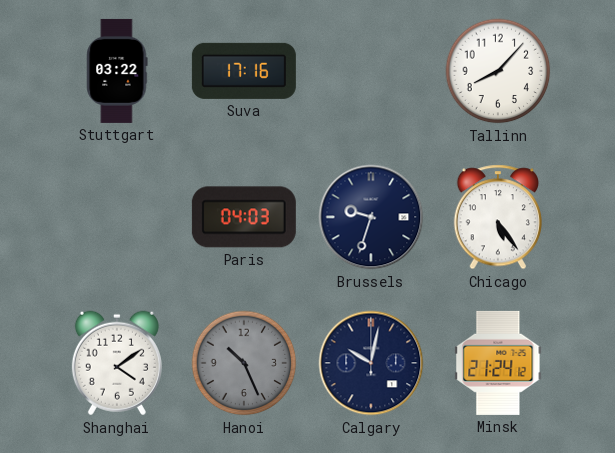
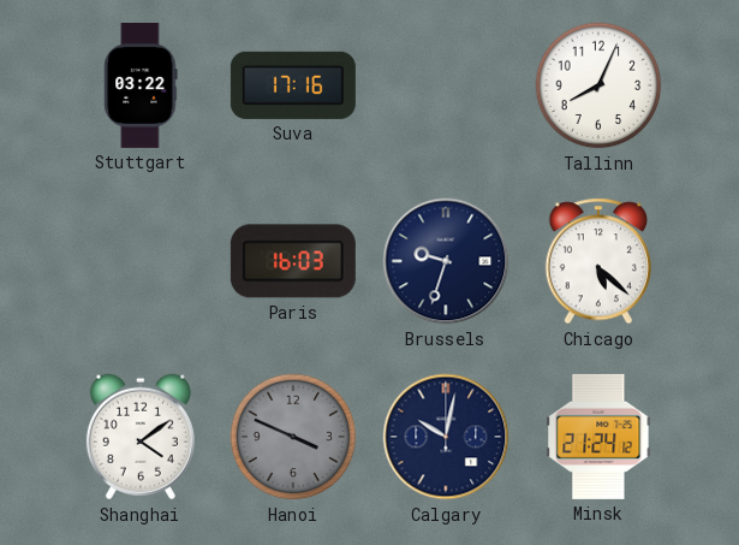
Tallinn: 8:07 -> 8:04 (598, 85)
Paris: 04:03 -> 16:03 (293, 261)
Chicago: 5:24 -> 5:22 (597, 261)
Hanoi: 10:26 -> 3:49 (293, 437)
